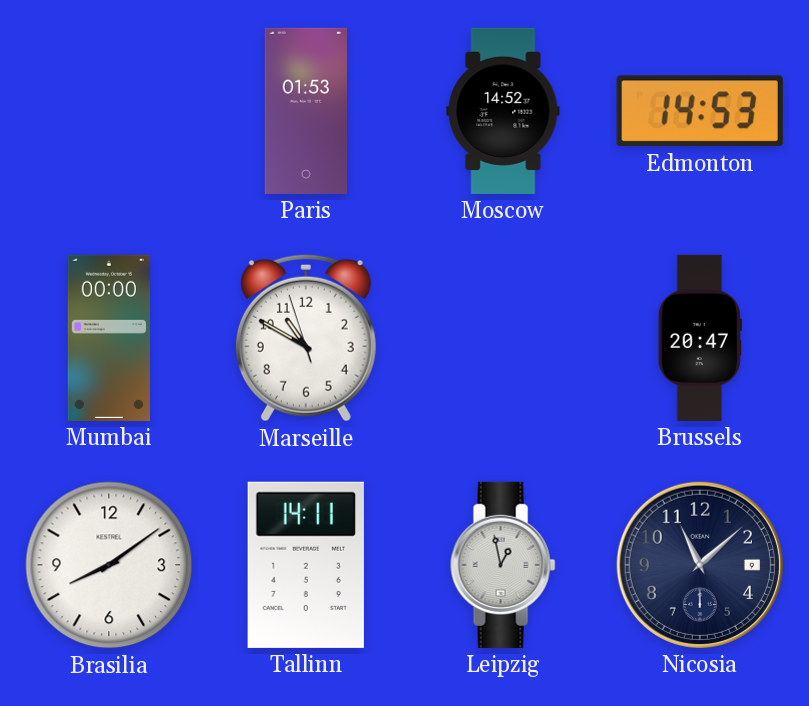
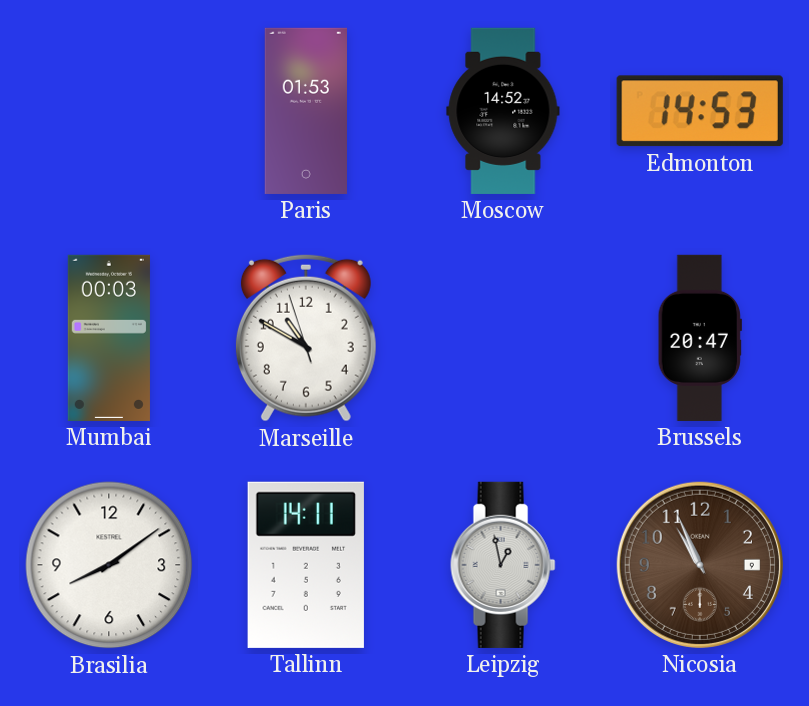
Mumbai: 00:00 -> 00:03 (109, 338)
Nicosia: 11:08 -> 10:56 (700, 565)
Nicosia dial: navy -> brown (700, 565)
